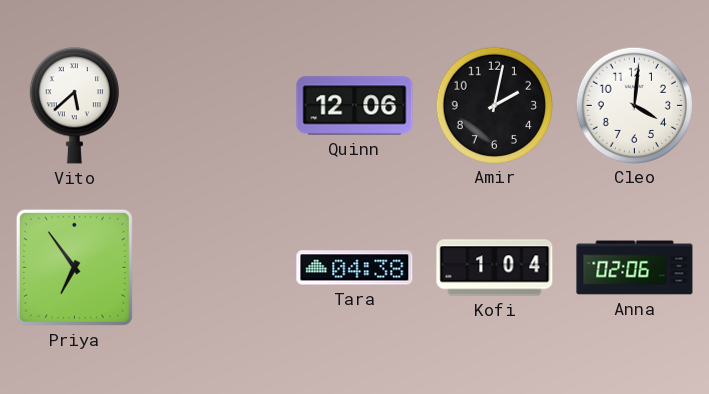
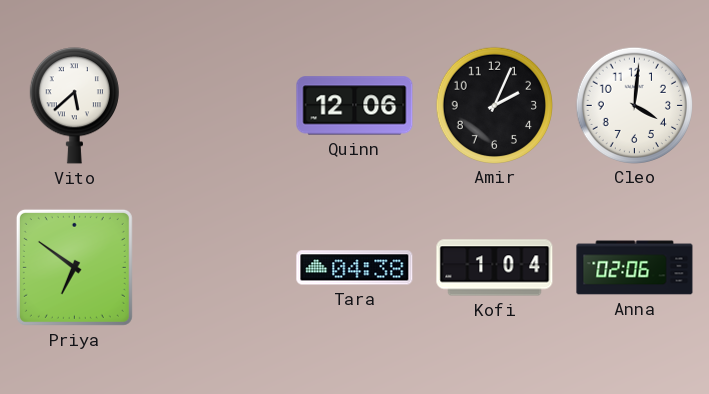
Amir: 2:02 -> 2:04 (494, 105)
Priya: 6:54 -> 6:51 (74, 267)
